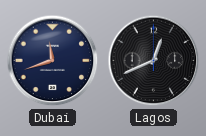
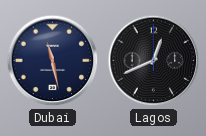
Dubai: 11:42 -> 11:28 (53, 61)
